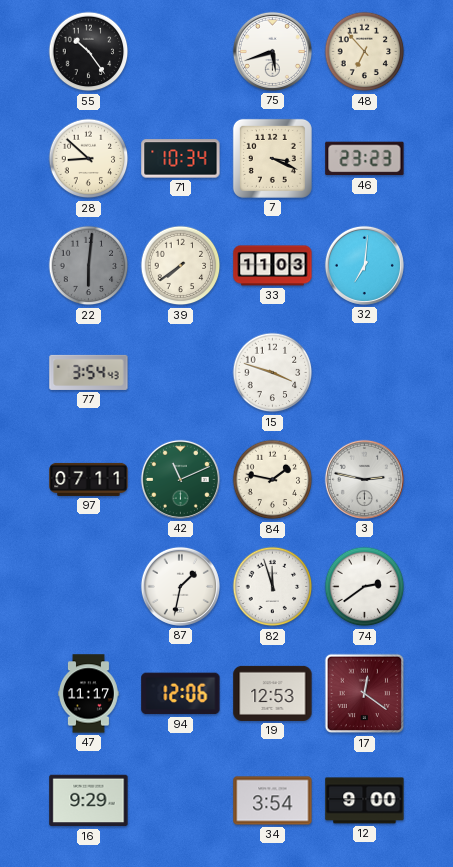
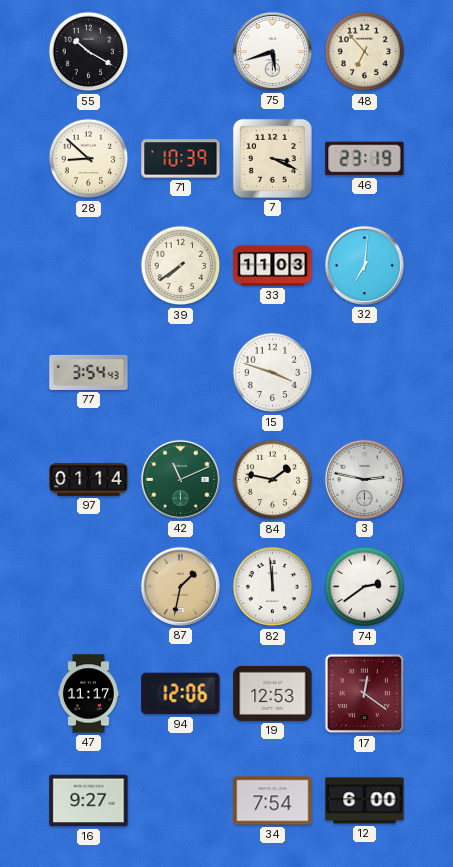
55: 10:24 -> 10:20 (89, 52)
71: 10:34 -> 10:39 (181, 159)
46: 23:23 -> 23:19 (365, 159)
22: 6:01 -> none (89, 266)
97: 07:11 -> 01:14 (89, 479)
87 dial: white -> champagne (180, 586)
82: 11:57 -> 11:59 (273, 587)
16: 9:29 -> 9:27 (89, 801)
34: 3:54 -> 7:54 (273, 801)
12: 9:00 -> 6:00 (365, 801)
